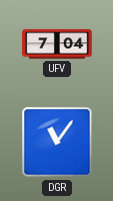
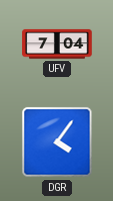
DGR: 11:06 -> 4:06 (57, 142)
